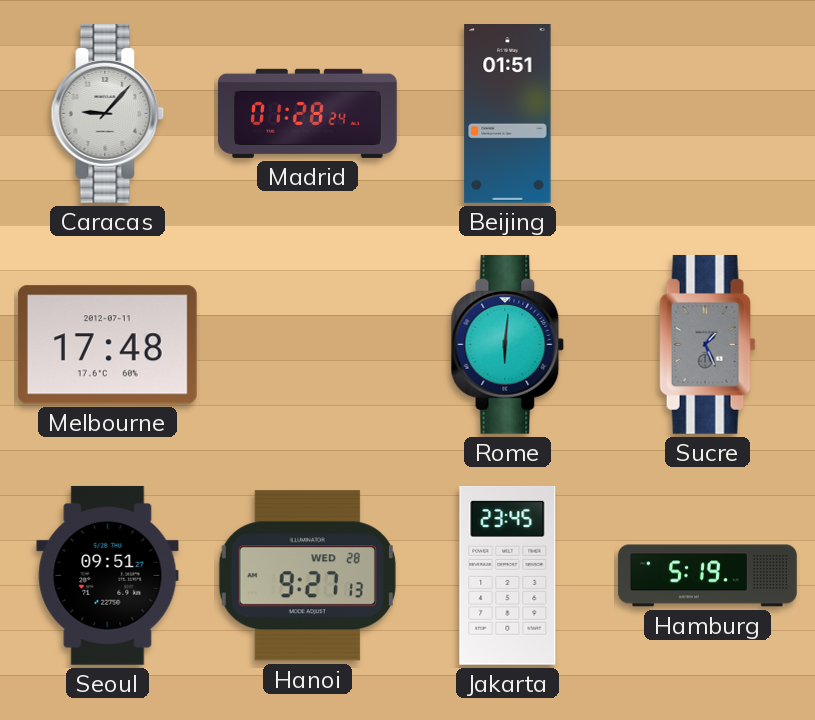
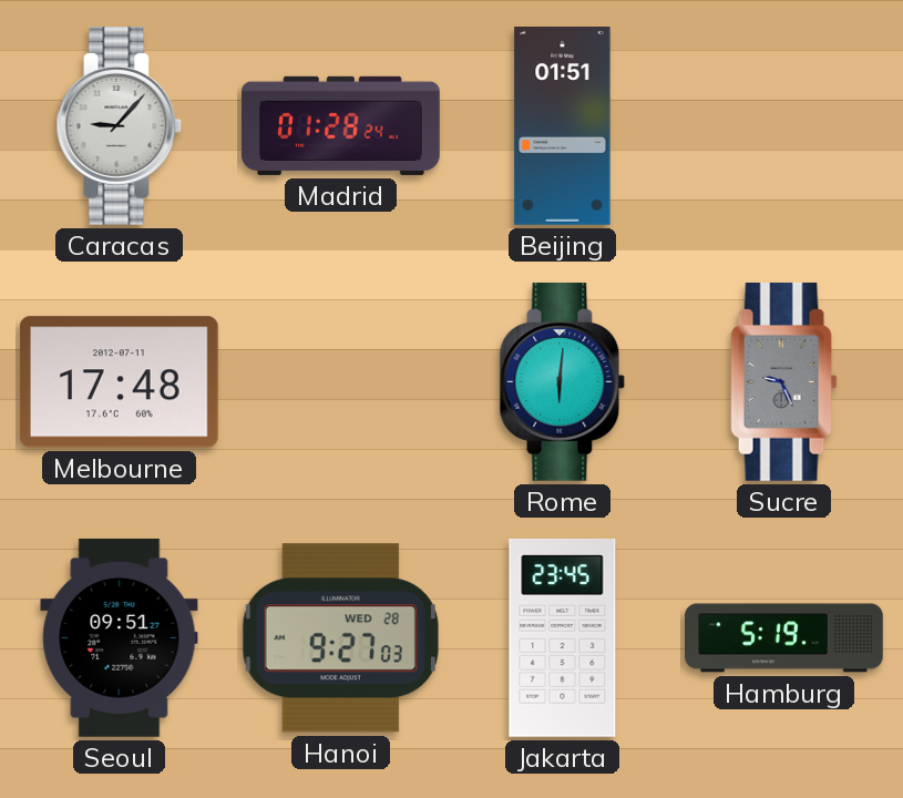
Sucre: 1:26 -> 9:26 (784, 381)
Hanoi: 9:27:13 -> 9:27:03 (340, 638)
